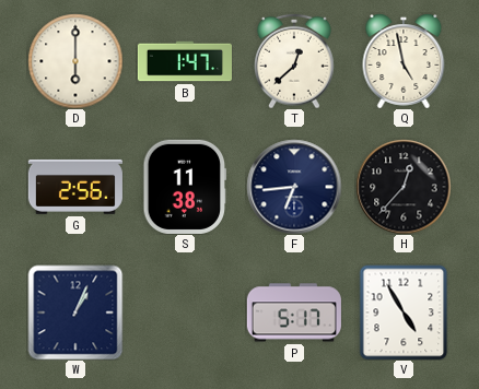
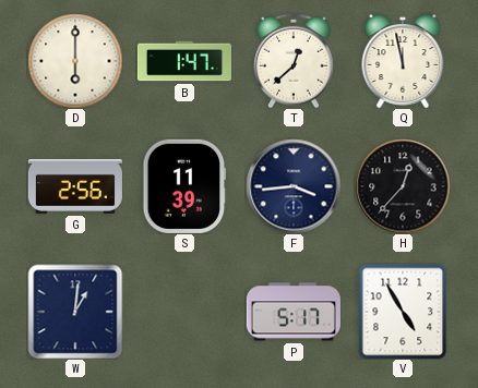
Q: 4:58 -> 11:58 (403, 61)
S: 11:38 -> 11:39 (184, 186)
F: 6:44 -> 3:44 (294, 186)
W: 1:04 -> 1:01 (75, 312)
